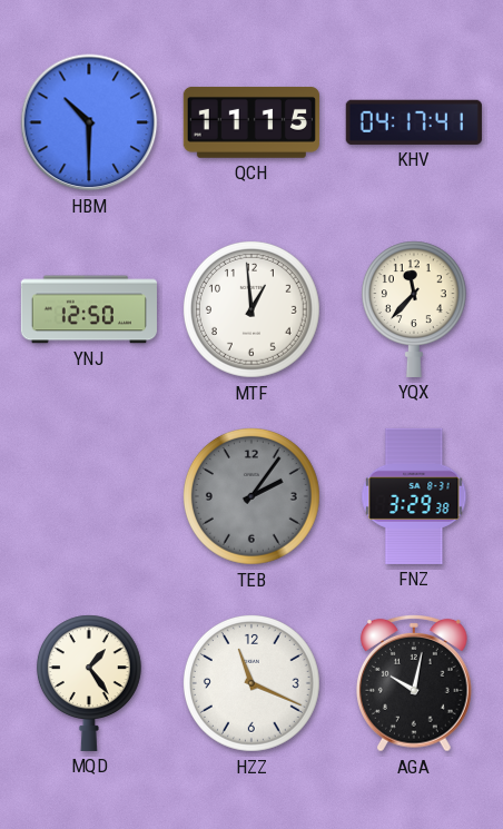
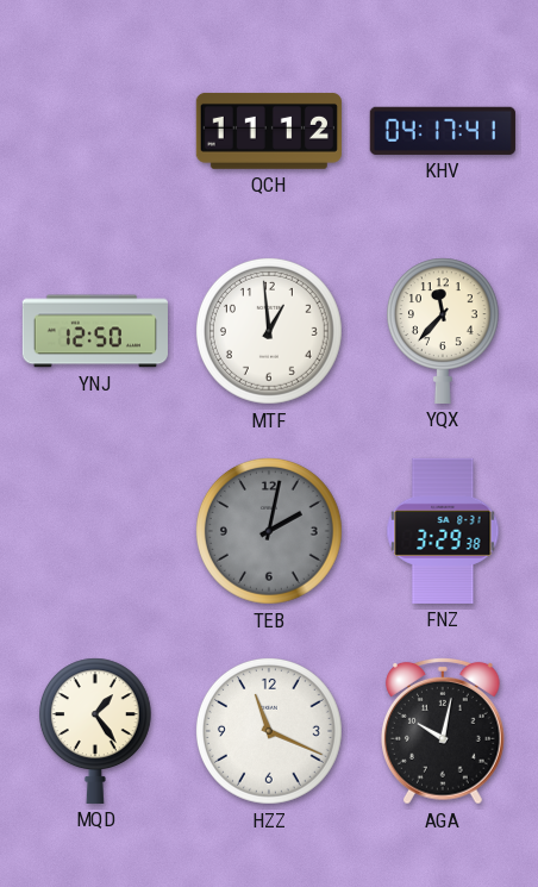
HBM: 10:30 -> none (89, 122)
QCH: 11:15 -> 11:12 (269, 131)
TEB: 2:06 -> 2:02 (269, 531)
